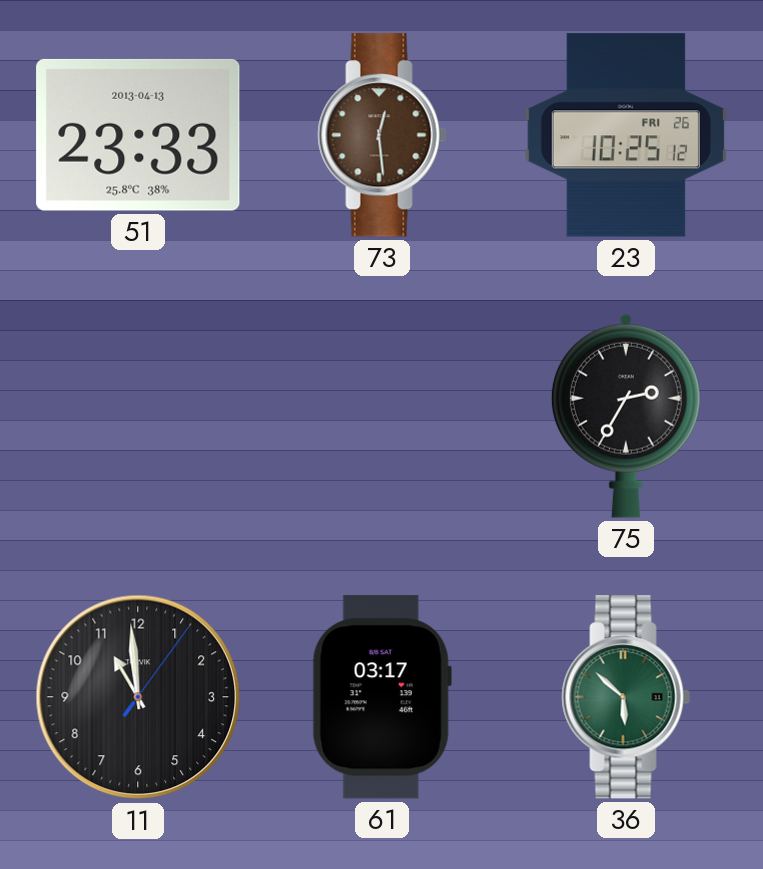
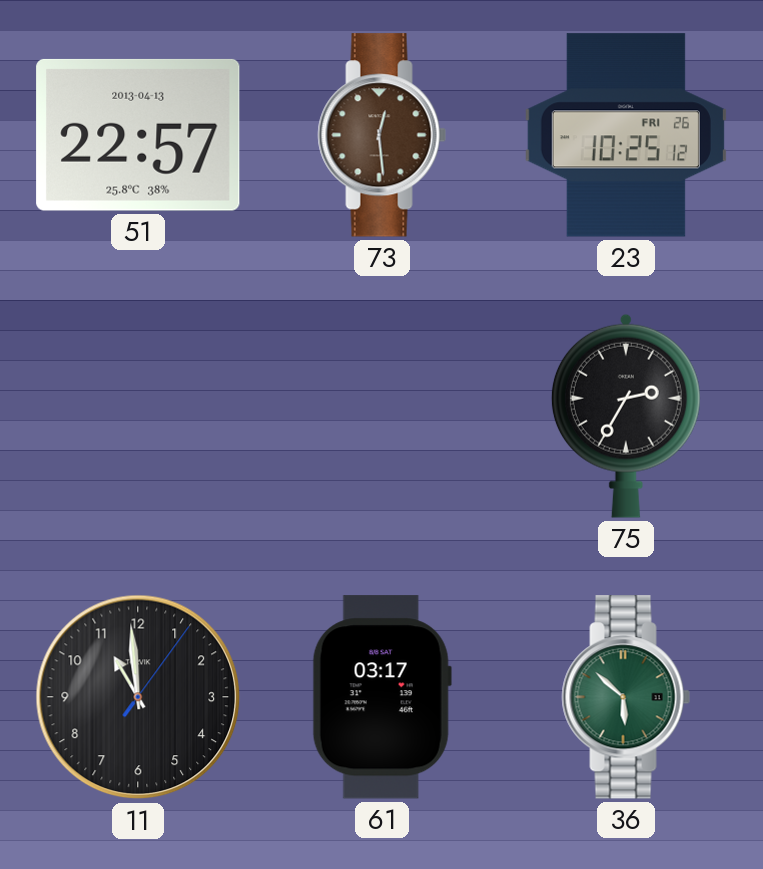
51: 23:33 -> 22:57 (138, 135)
